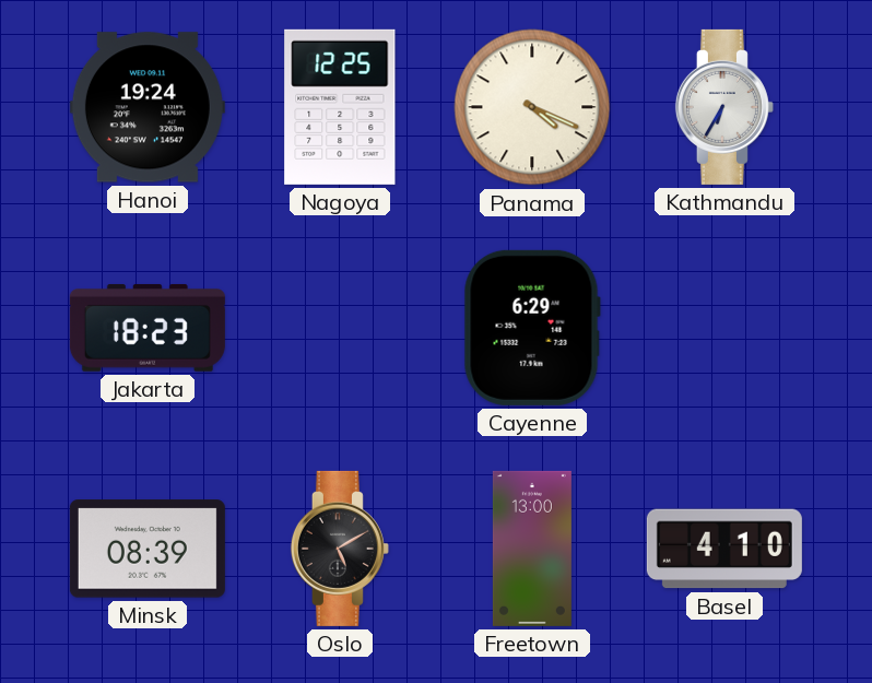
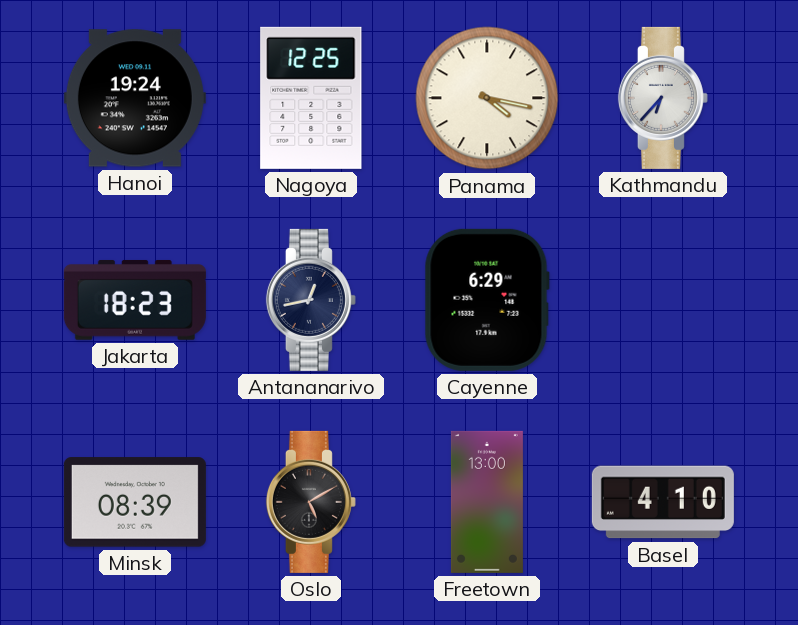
Panama: 4:19 -> 4:17 (487, 98)
Kathmandu: 6:35 -> 6:37 (663, 98)
Antananarivo: none -> 12:43 (311, 300)
